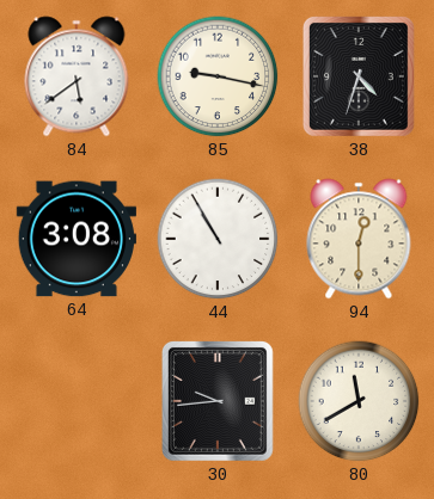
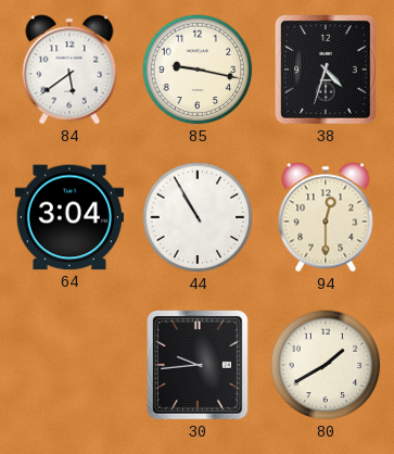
64: 3:08 -> 3:04 (68, 217)
80: 11:40 -> 1:40 (326, 365)
